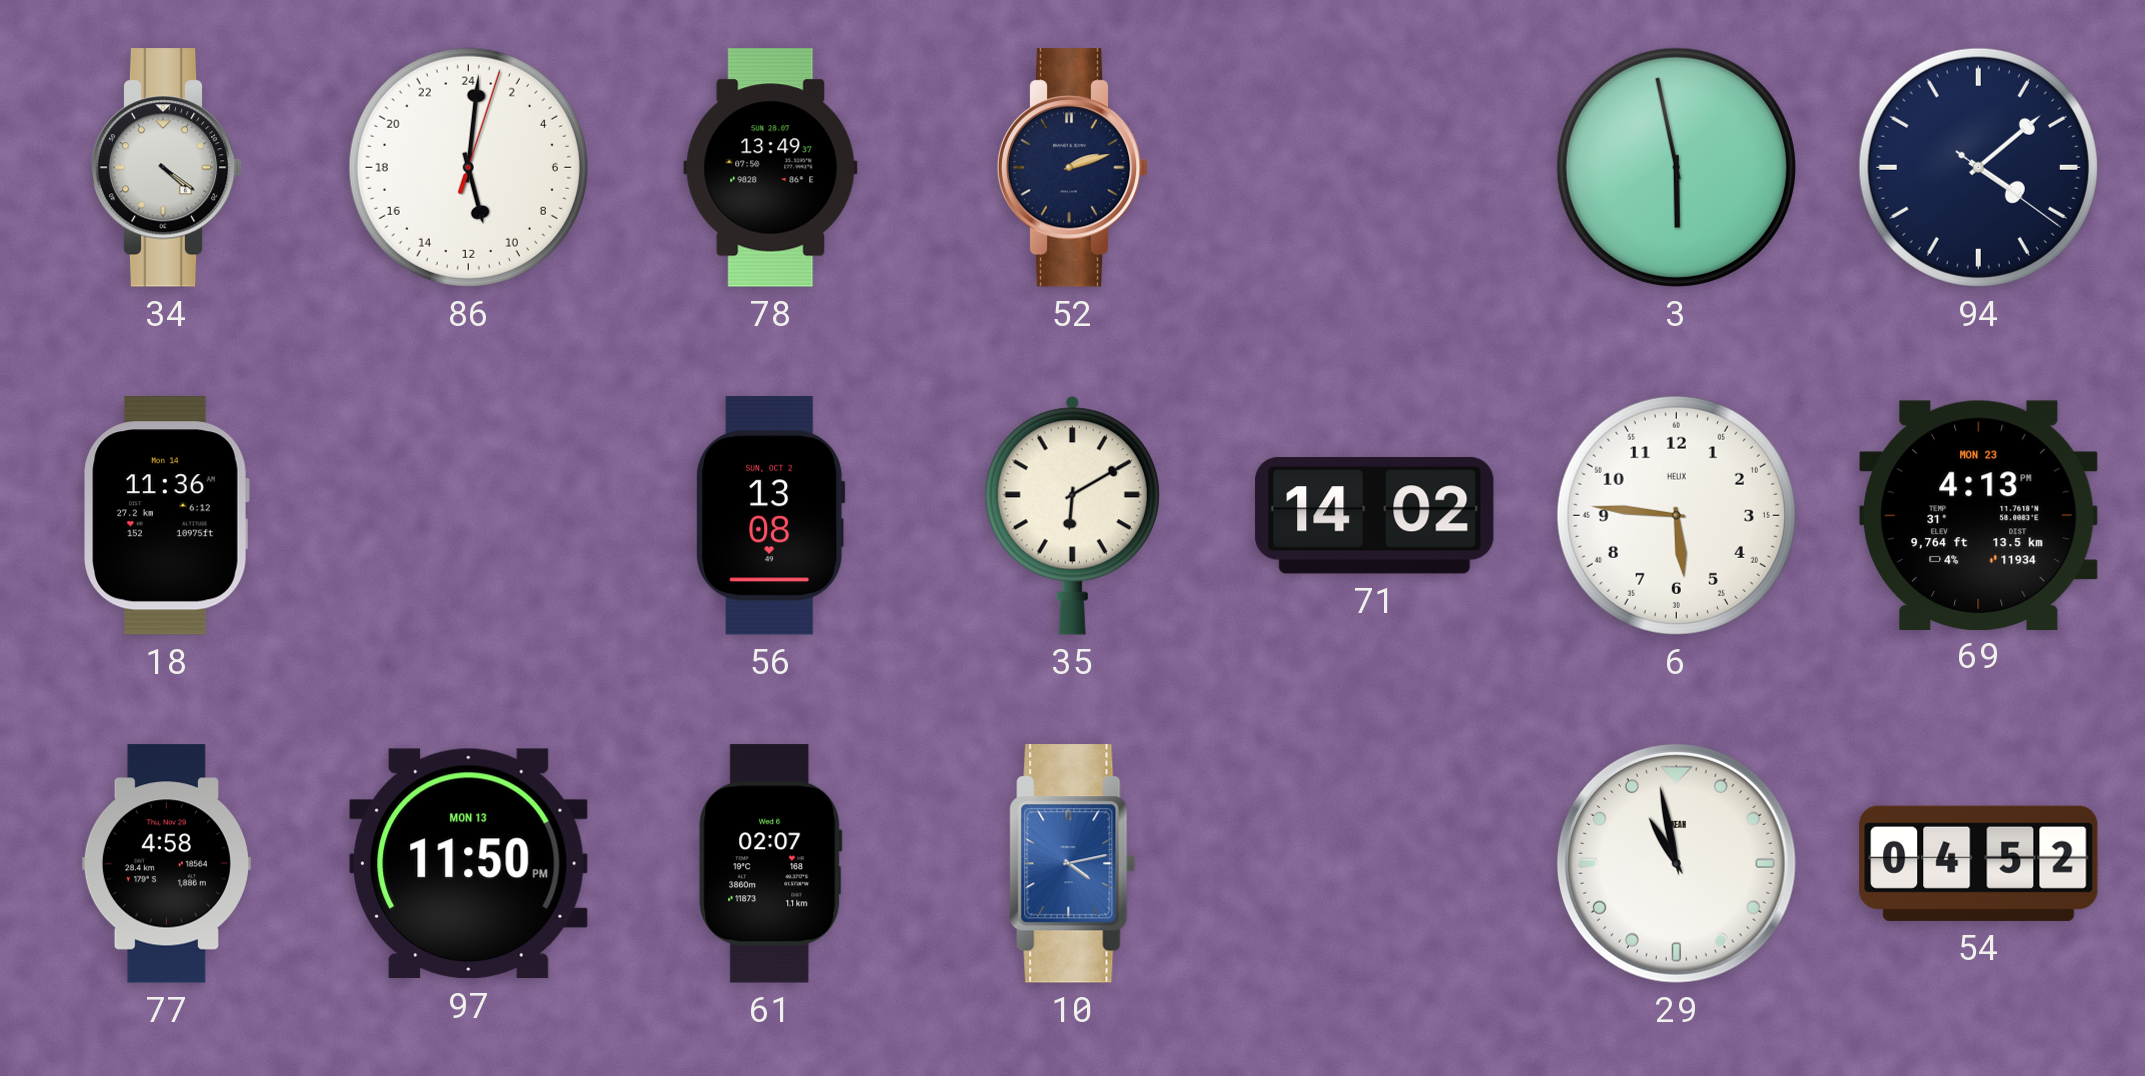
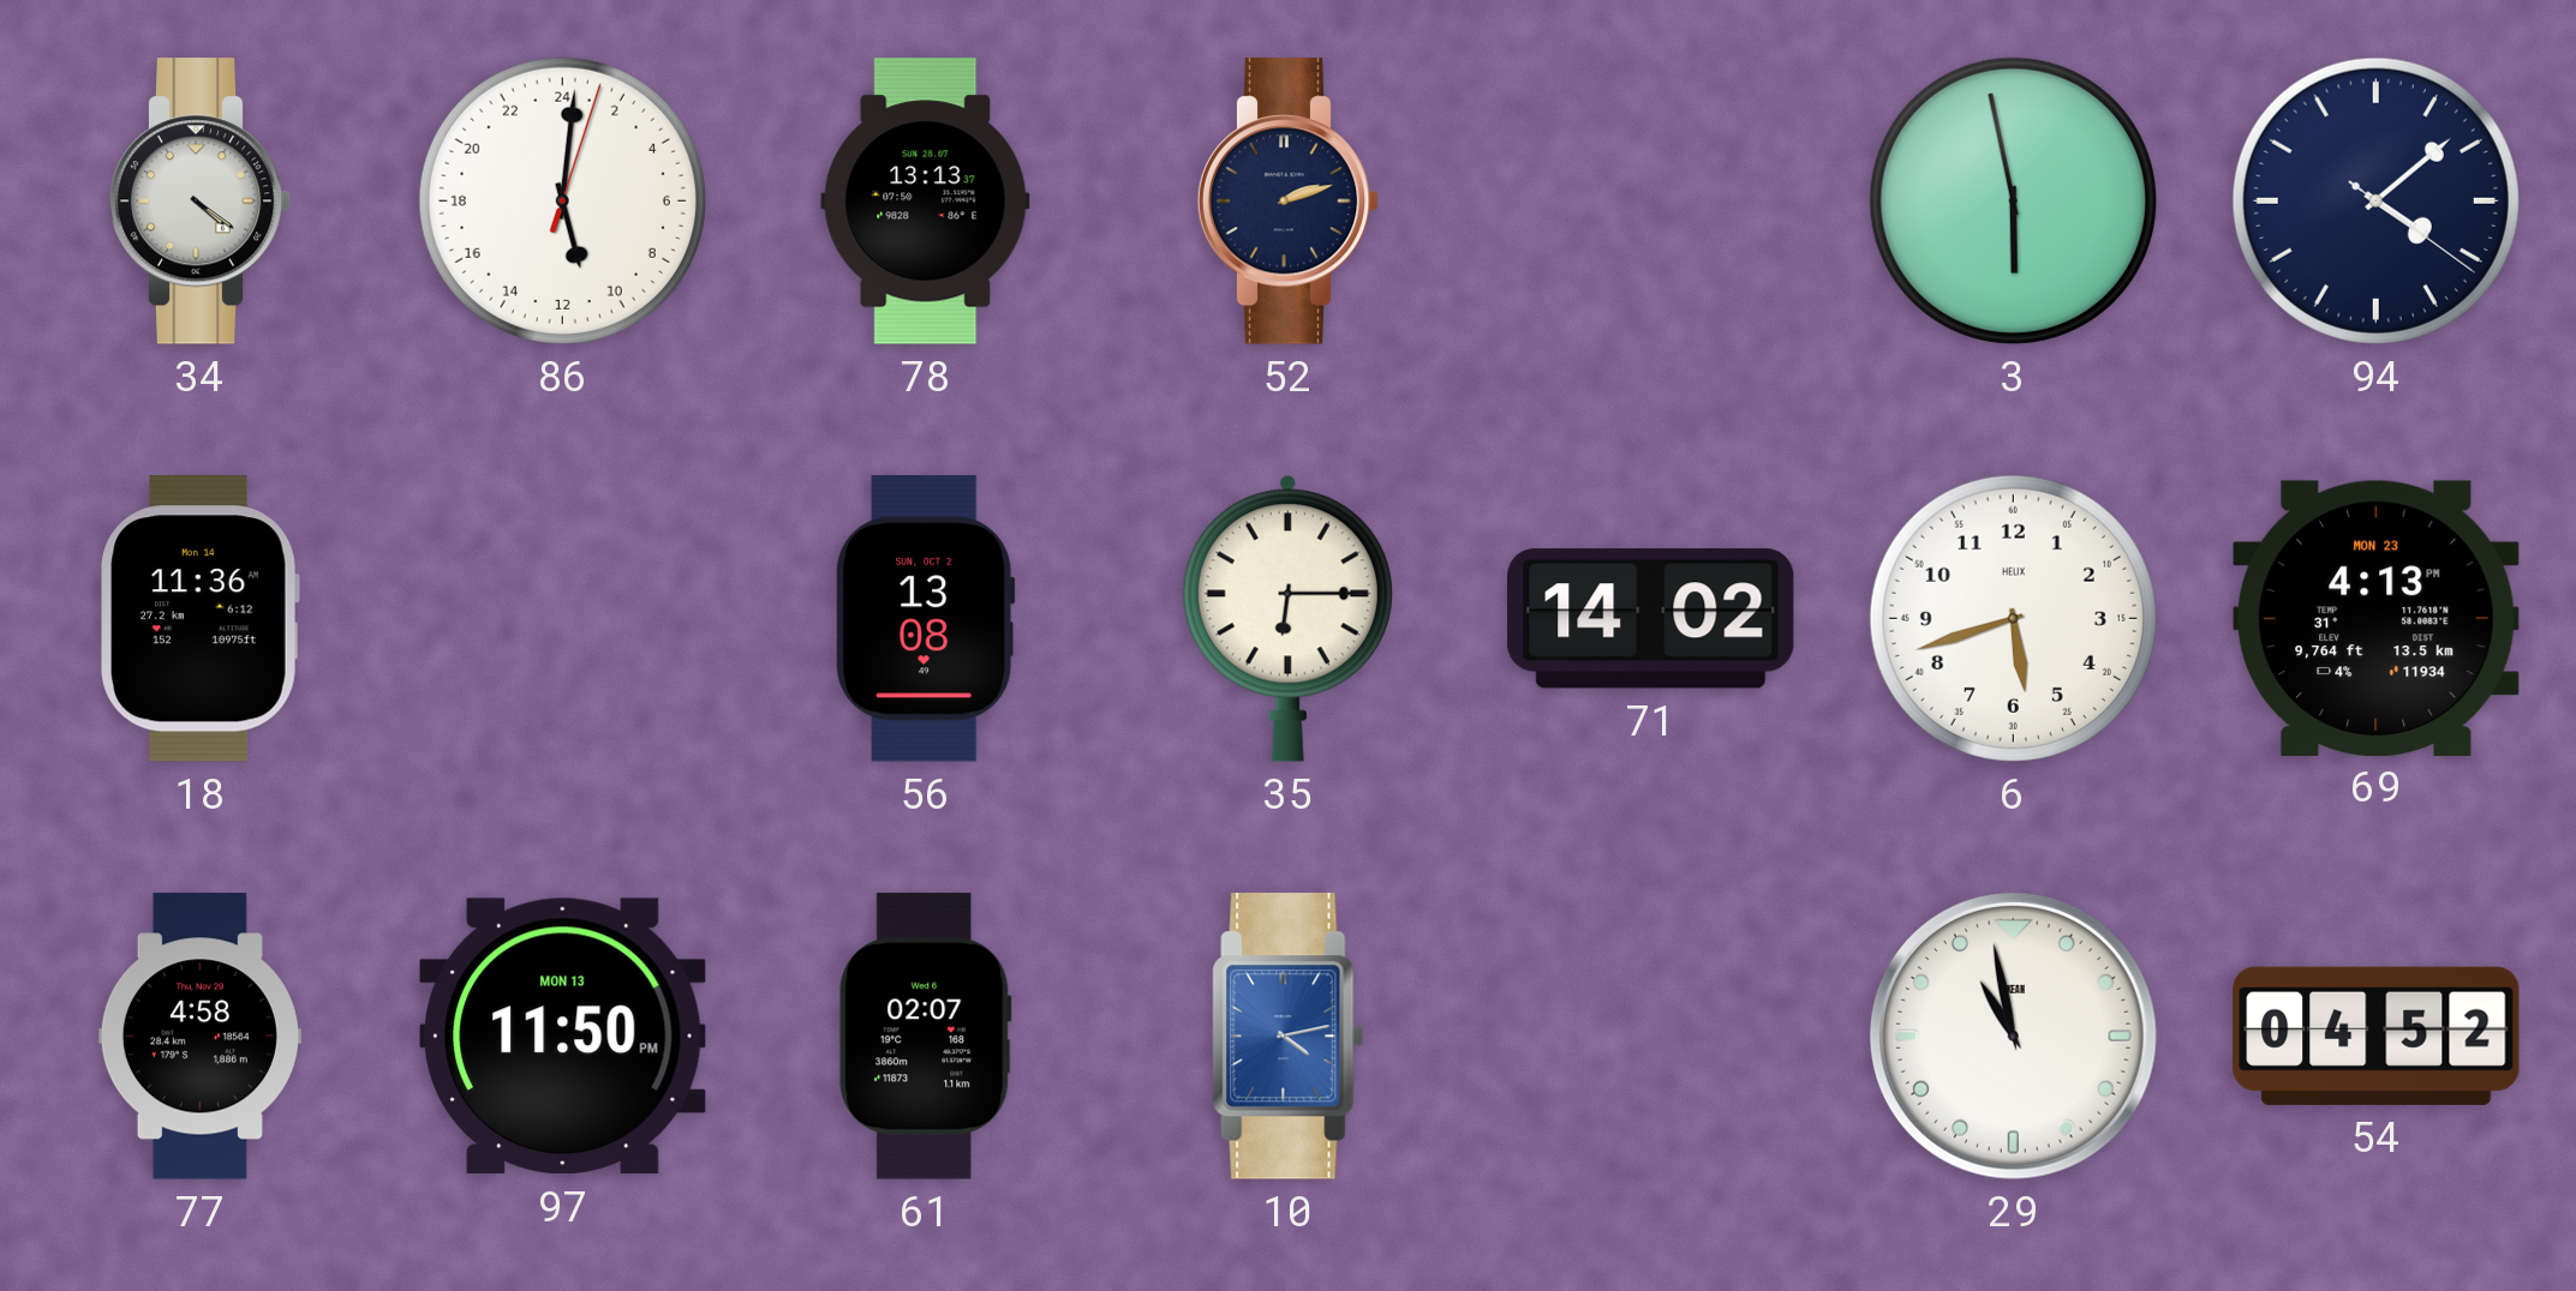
78: 13:49 -> 13:13 (926, 202)
35: 6:10 -> 6:15 (1287, 618)
6: 5:46 -> 5:42 (2013, 618)
